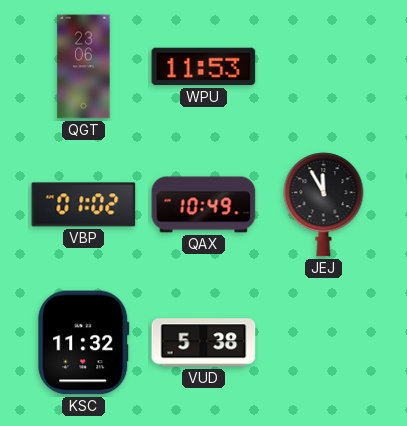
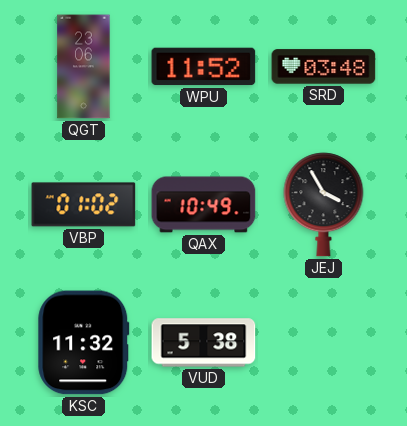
WPU: 11:53 -> 11:52 (204, 67)
SRD: none -> 03:48 (324, 67)
JEJ: 11:55 -> 3:55 (324, 205)
